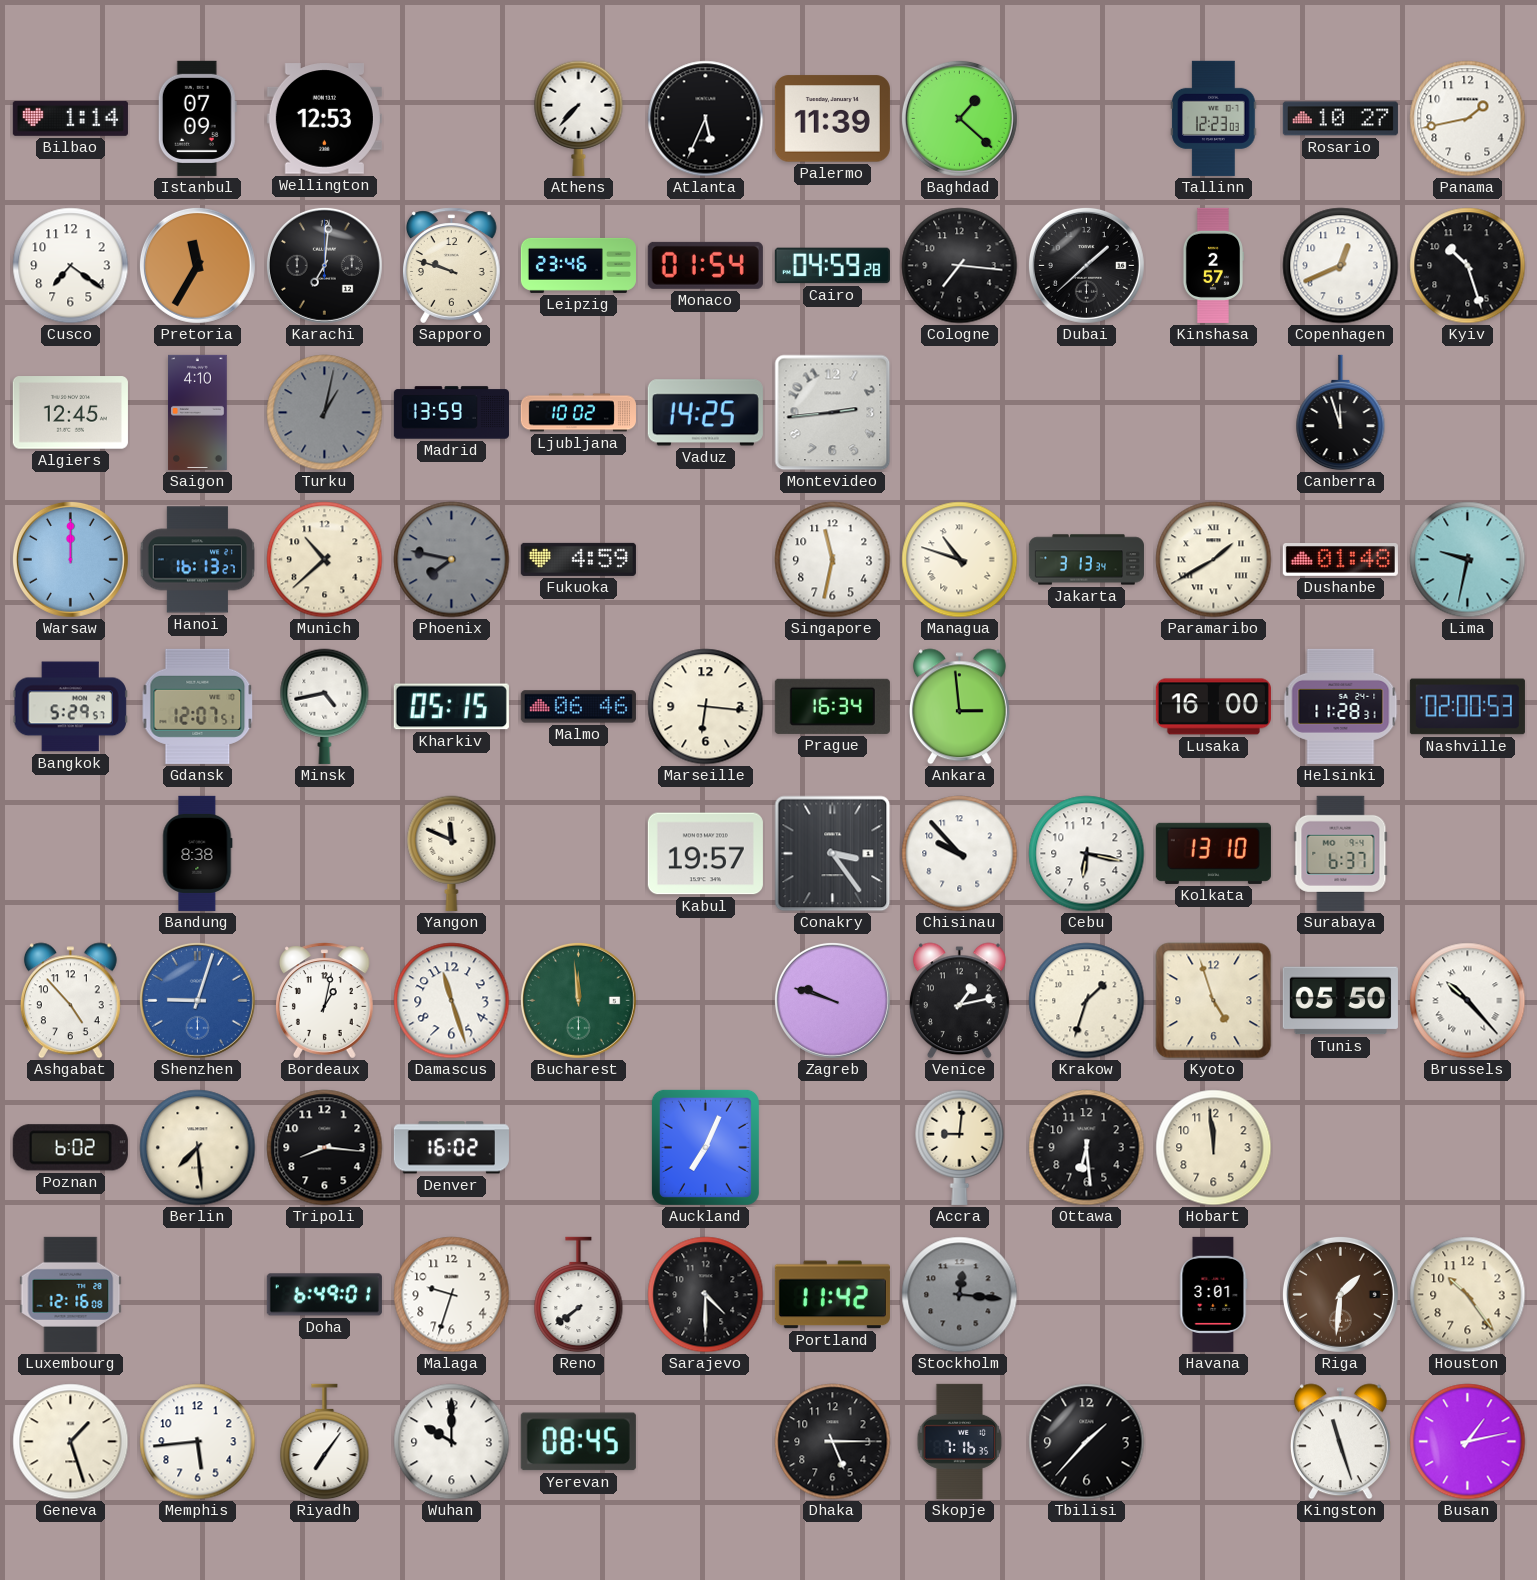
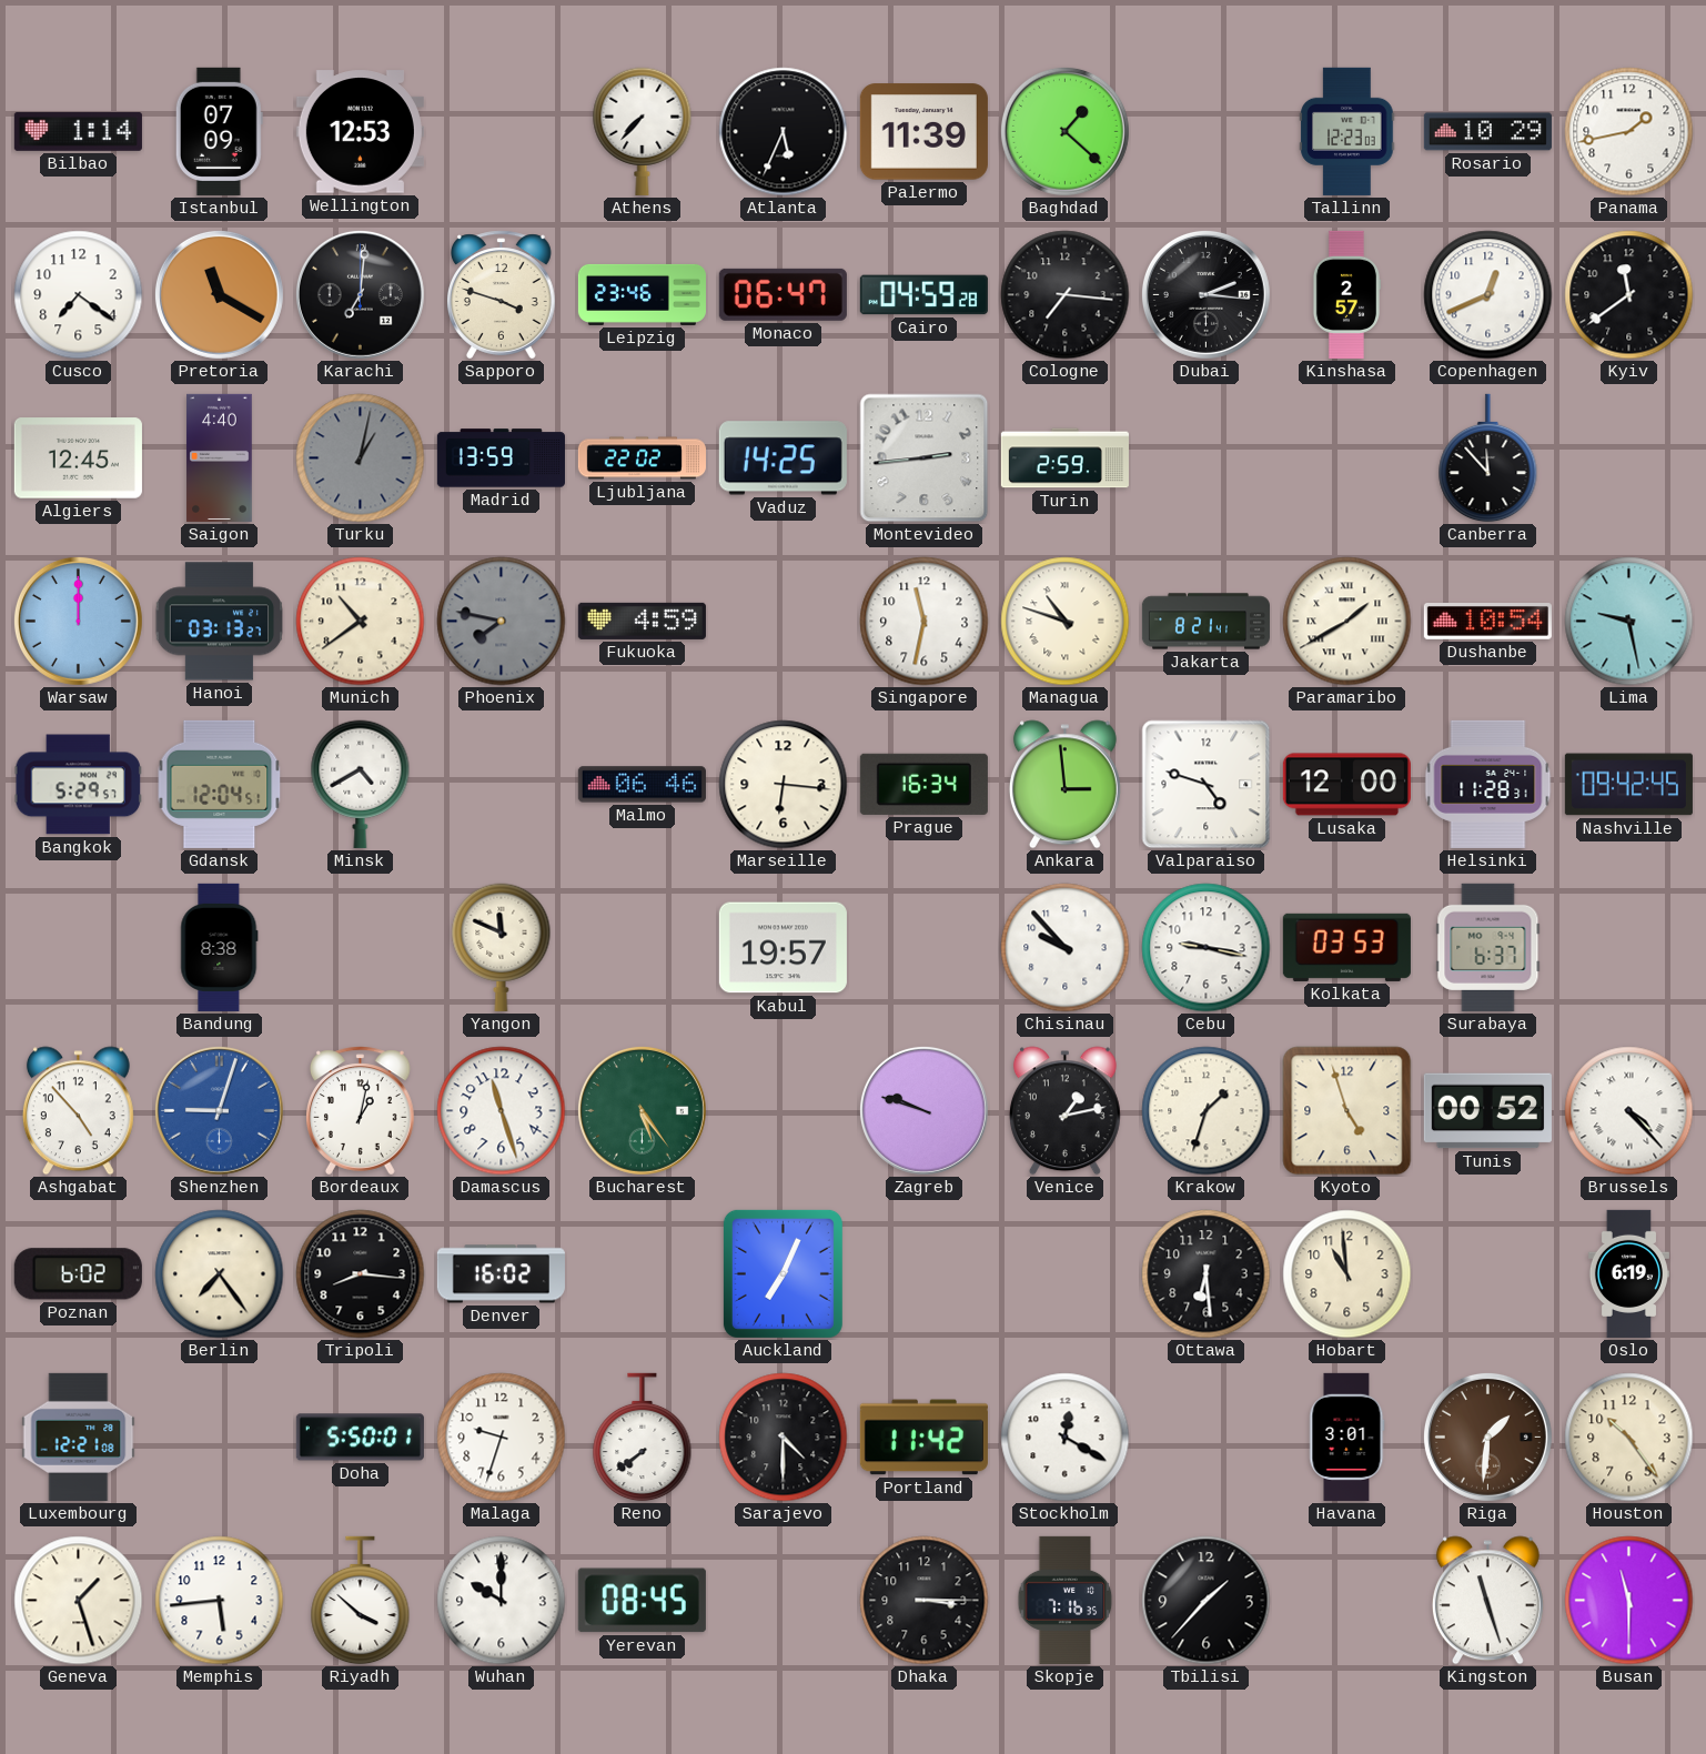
Rosario: 10:27 -> 10:29 (1487, 132)
Pretoria: 11:35 -> 11:20 (219, 294)
Sapporo: 9:48 -> 3:48 (502, 295)
Monaco: 01:54 -> 06:47 (783, 294)
Dubai: 1:38 -> 2:16 (1205, 294)
Kyiv: 10:27 -> 11:39 (1629, 295)
Saigon: 4:10 -> 4:40 (220, 457)
Ljubljana: 10:02 -> 22:02 (642, 458)
Turin: none -> 2:59 (1064, 458)
Canberra: 11:57 -> 11:53 (1488, 458)
Hanoi: 16:13 -> 03:13 (220, 622)
Munich: 10:38 -> 10:39 (361, 622)
Jakarta: 3:13 -> 8:21 (1205, 622)
Dushanbe: 01:48 -> 10:54 (1487, 622)
Lima: 9:32 -> 9:28 (1629, 622)
Gdansk: 12:07 -> 12:04 (220, 784)
Minsk: 4:43 -> 4:40 (361, 784)
Kharkiv: 05:15 -> none (451, 707)
Valparaiso: none -> 4:48 (1207, 785)
Lusaka: 16:00 -> 12:00 (1346, 785)
Nashville: 02:00 -> 09:42 (1628, 785)
Conakry: 3:24 -> none (833, 854)
Cebu: 6:17 -> 9:17 (1207, 948)
Kolkata: 13:10 -> 03:53 (1346, 947)
Bucharest: 11:59 -> 5:24 (642, 1110)
Tunis: 05:50 -> 00:52 (1487, 1111)
Brussels: 10:23 -> 4:23 (1629, 1111)
Berlin: 7:29 -> 7:24 (220, 1274)
Accra: 9:01 -> none (960, 1147)
Hobart: 11:59 -> 10:59 (1347, 1274)
Oslo: none -> 6:19 (1628, 1273)
Luxembourg: 12:16 -> 12:21 (79, 1437)
Doha: 6:49 -> 5:50 (360, 1438)
Stockholm: 12:16 -> 12:20 (1066, 1438)
Stockholm dial: grey -> white (1066, 1438)
Riyadh: 7:06 -> 3:52 (361, 1601)
Dhaka: 5:15 -> 3:15 (925, 1601)
Busan: 1:13 -> 11:30 (1629, 1601)
